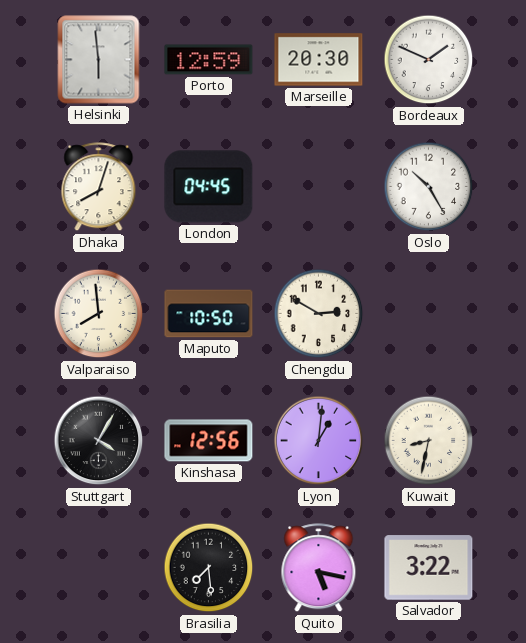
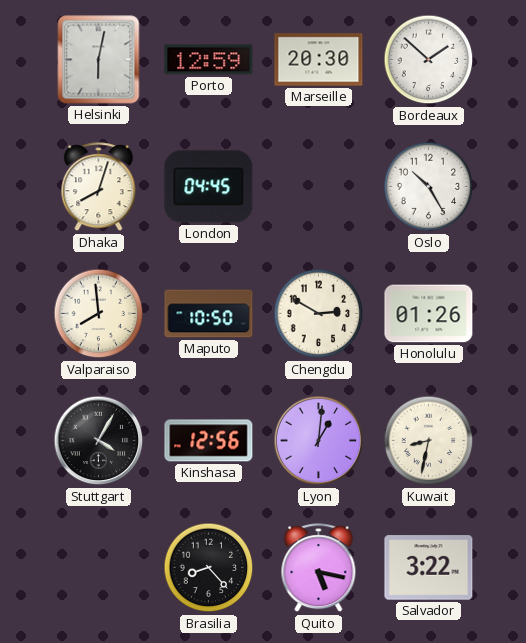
Helsinki: 5:59 -> 6:02 (99, 60)
Bordeaux: 1:49 -> 1:52 (429, 60)
Honolulu: none -> 01:26 (429, 314)
Brasilia: 7:29 -> 8:23 (209, 568)
